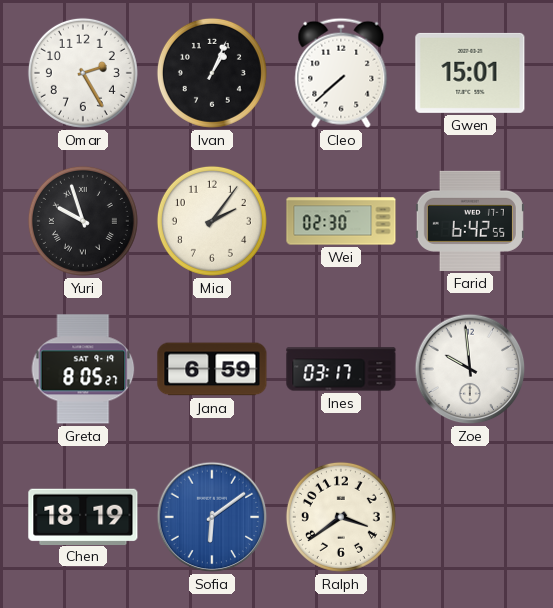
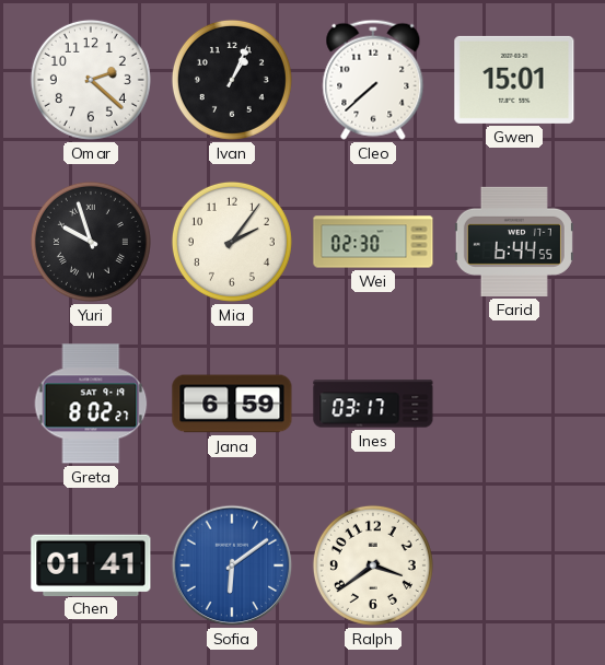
Omar: 2:25 -> 2:22 (91, 80)
Farid: 6:42 -> 6:44 (514, 242)
Greta: 8:05 -> 8:02 (91, 404)
Zoe: 9:59 -> none (470, 369)
Chen: 18:19 -> 01:41 (91, 564)
